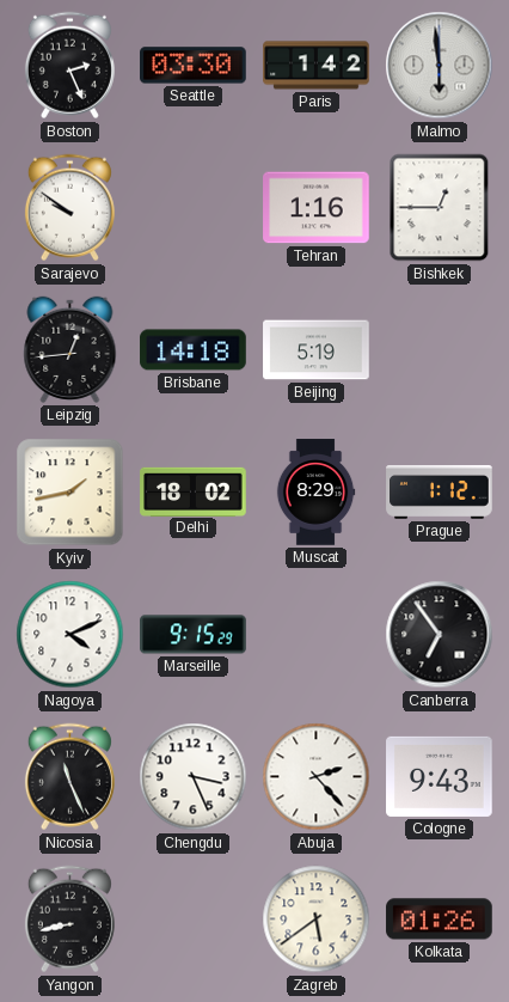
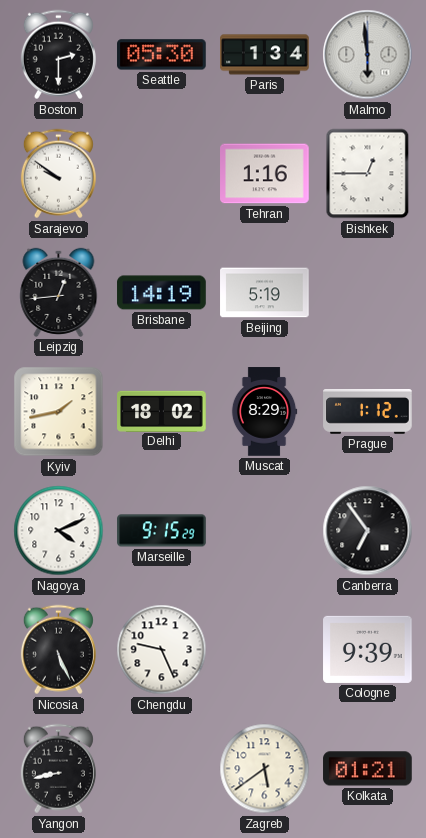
Boston: 2:26 -> 2:30 (58, 55)
Seattle: 03:30 -> 05:30 (162, 55)
Paris: 1:42 -> 1:34 (265, 55)
Brisbane: 14:18 -> 14:19 (162, 293)
Nicosia: 11:26 -> 5:26 (58, 650)
Chengdu: 3:26 -> 9:26 (162, 650)
Abuja: 2:23 -> none (317, 777)
Cologne: 9:43 -> 9:39 (368, 649)
Kolkata: 01:26 -> 01:21 (368, 769)
